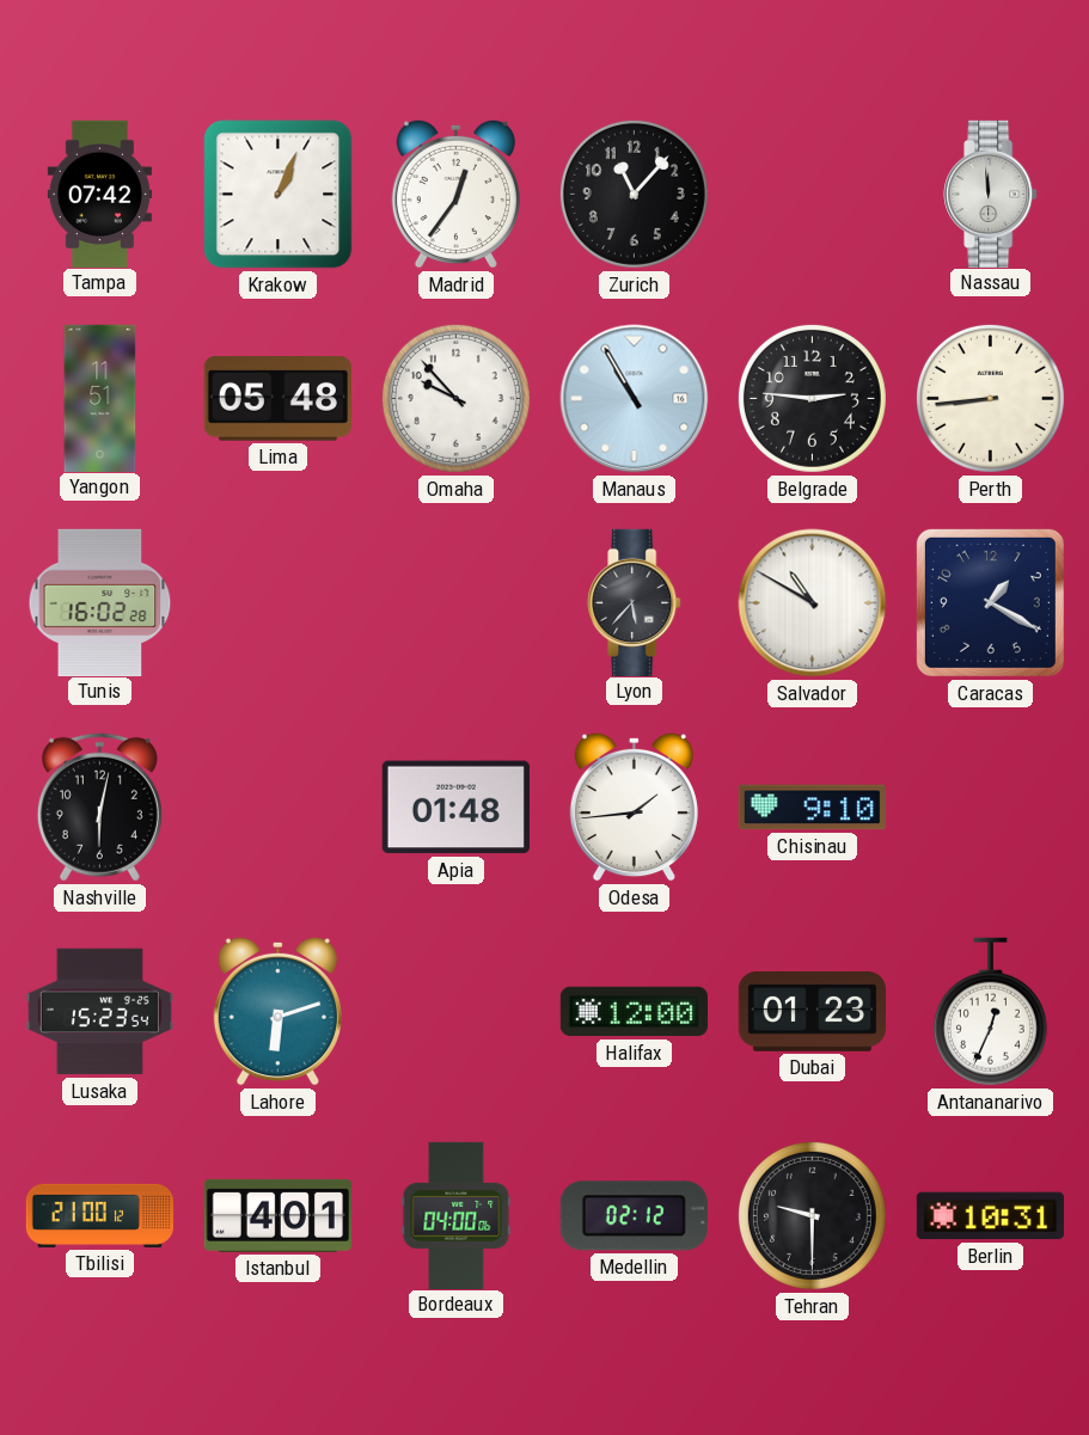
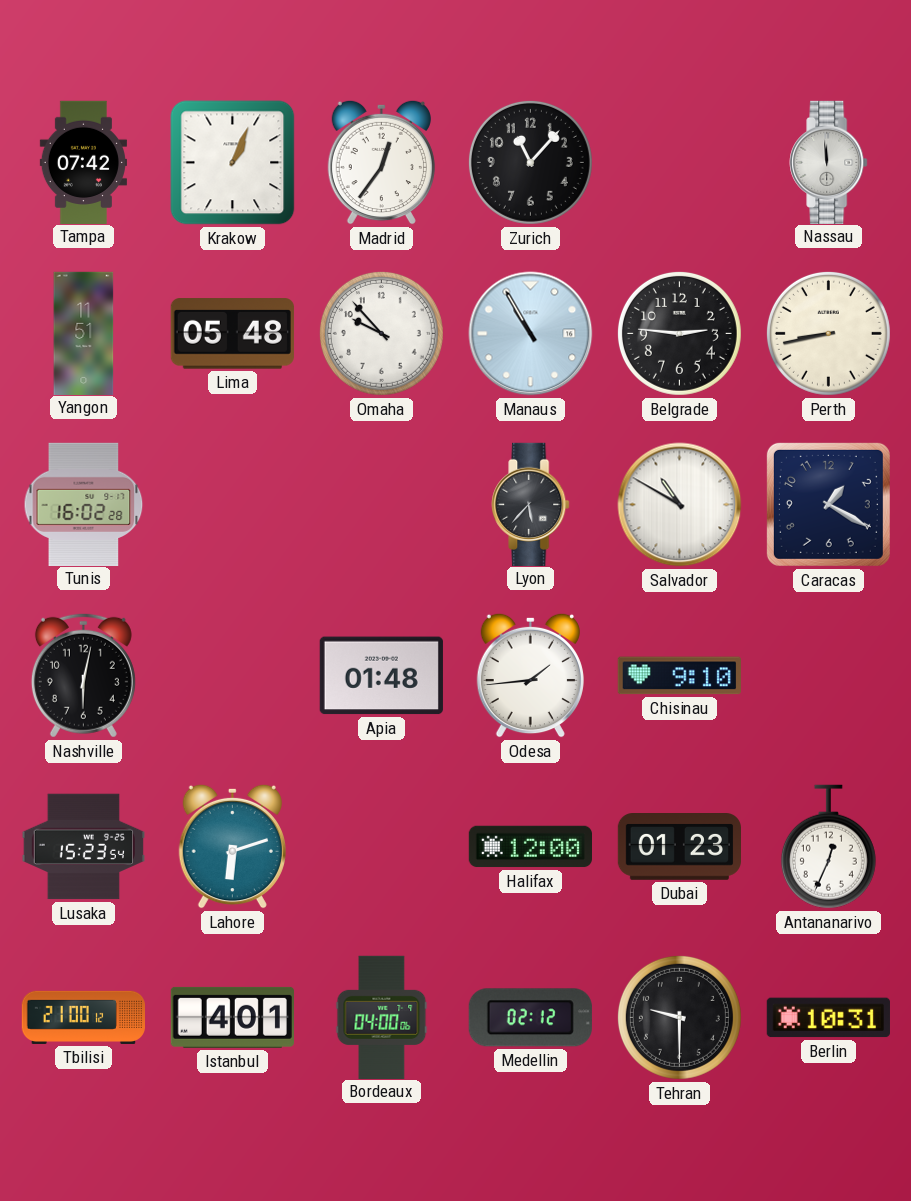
Perth: 8:44 -> 8:43 (828, 333)
